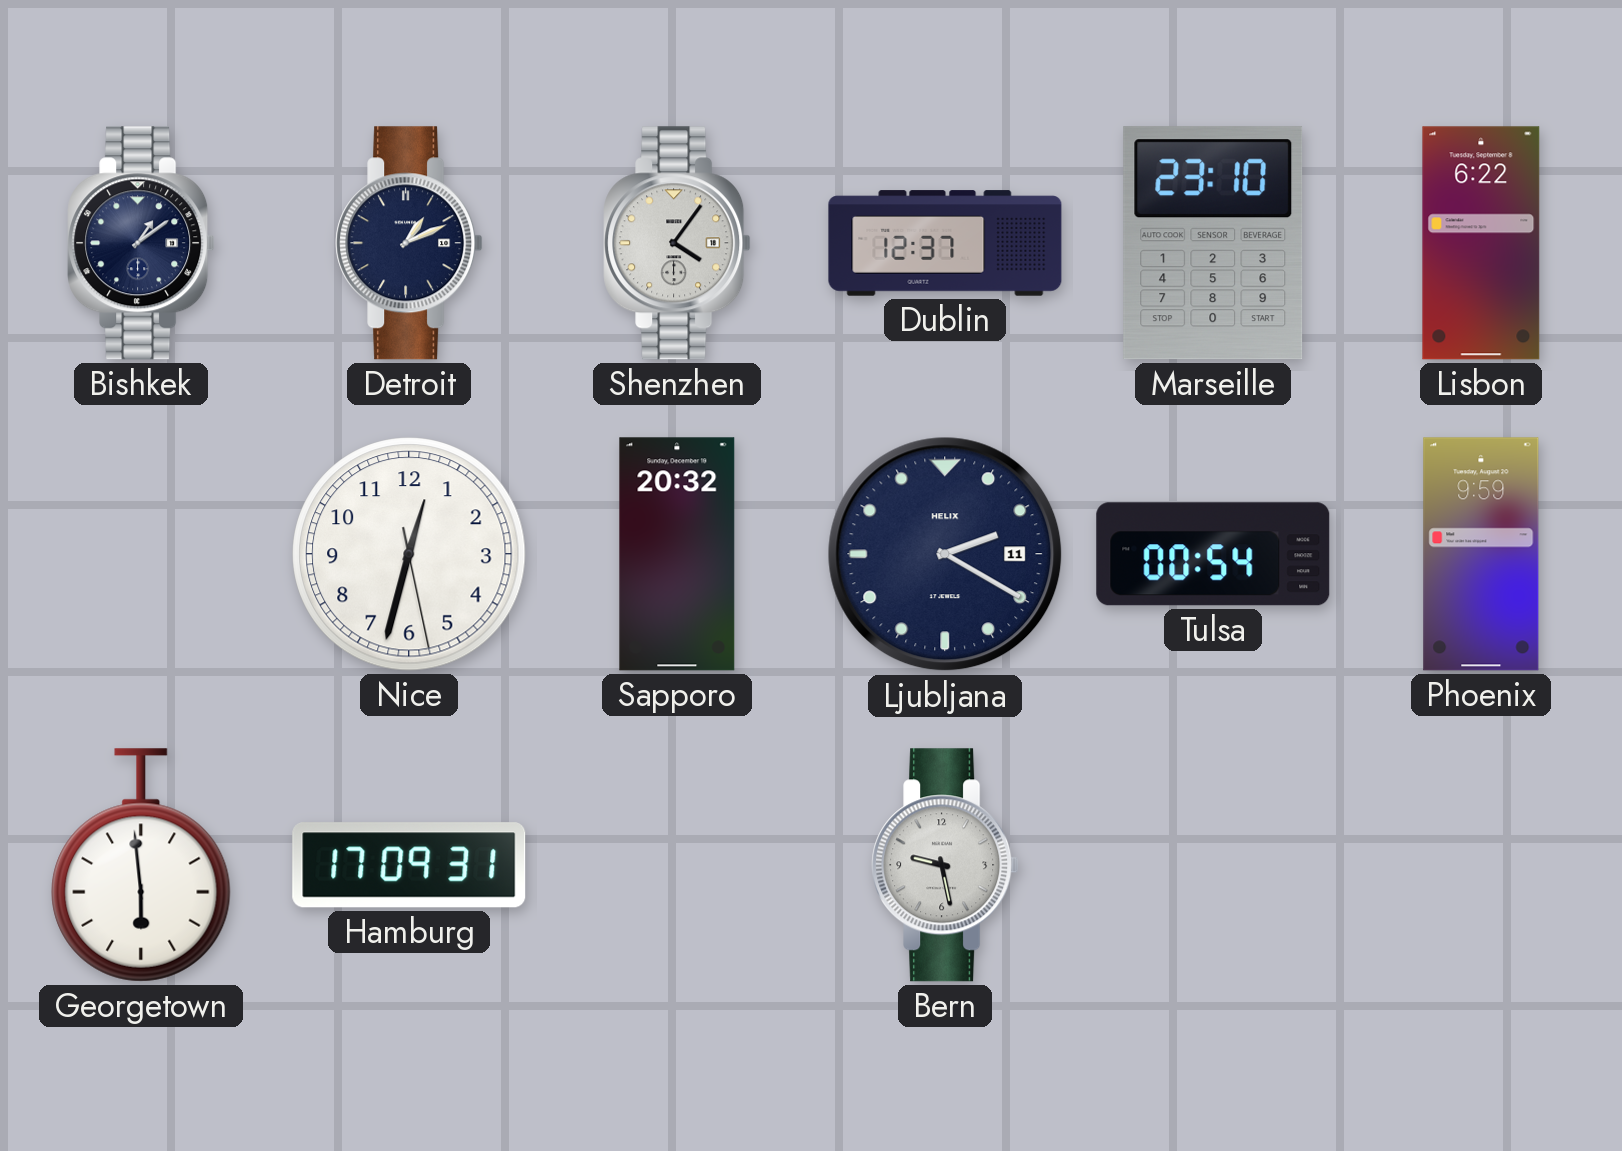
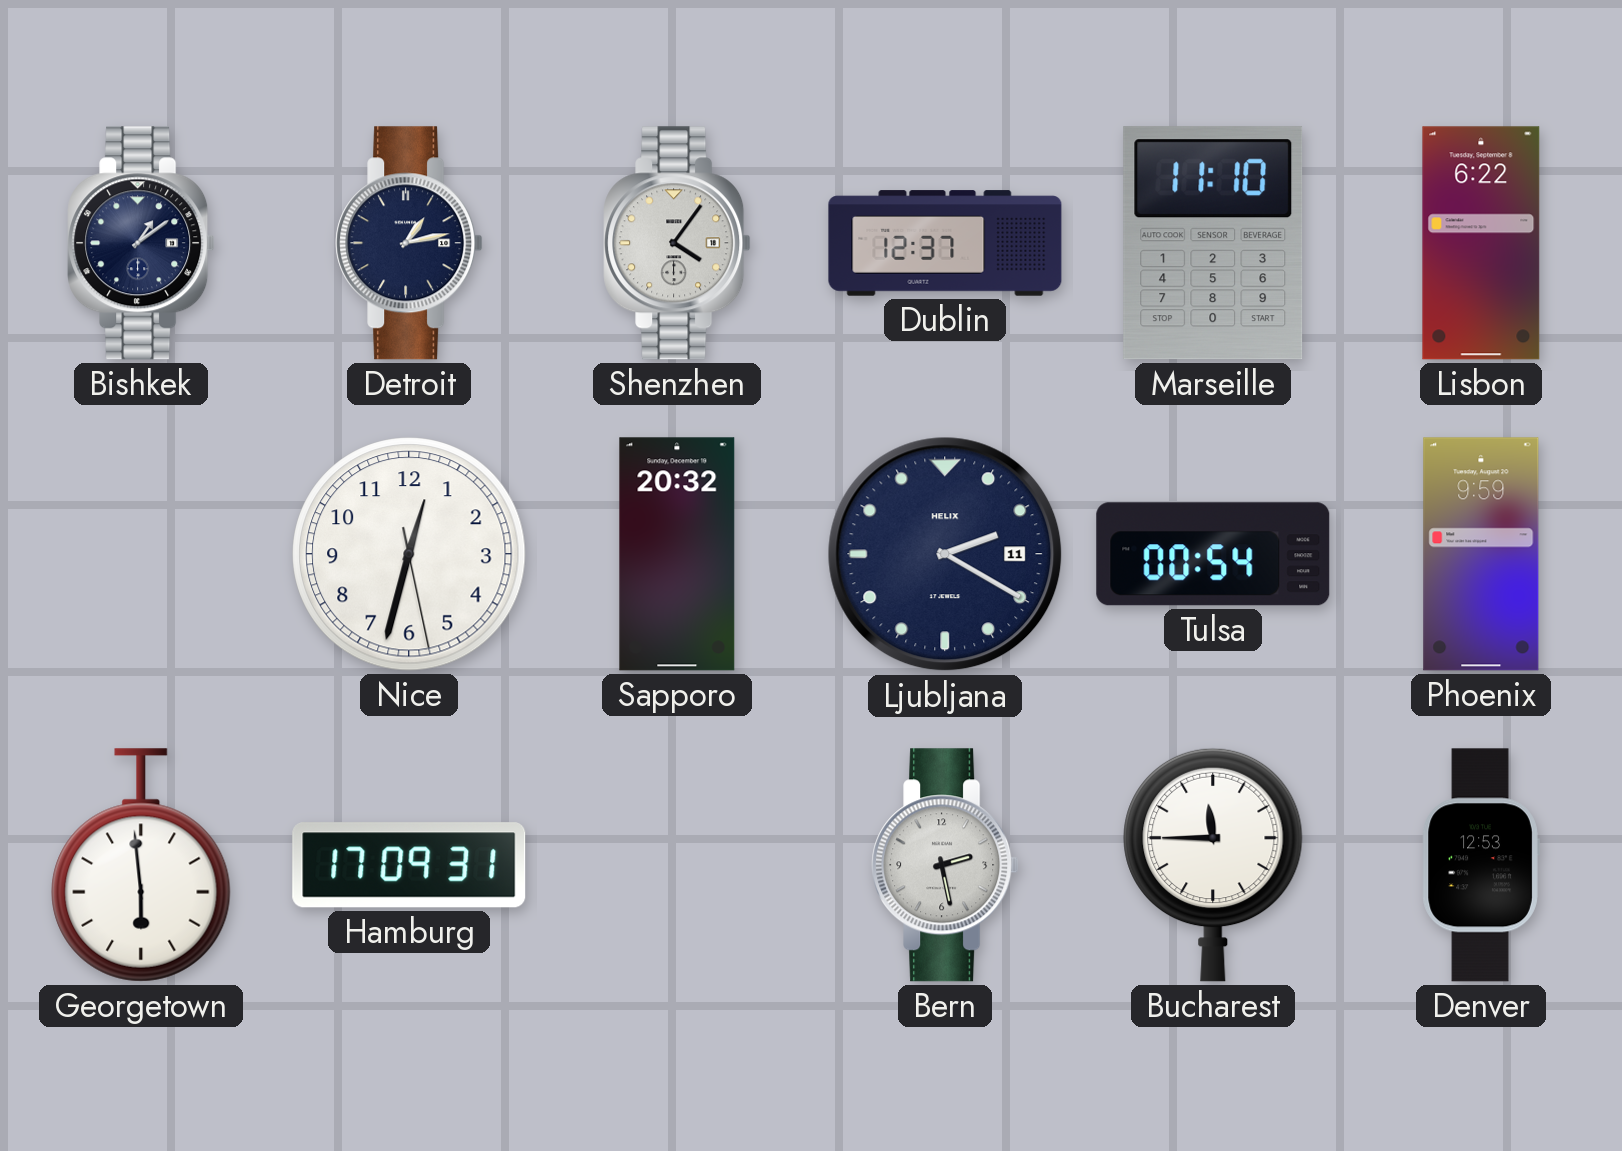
Detroit: 1:11 -> 1:13 (409, 243)
Marseille: 23:10 -> 11:10 (1213, 243)
Bern: 9:28 -> 2:28 (945, 865)
Bucharest: none -> 11:45 (1213, 865)
Denver: none -> 12:53 (1481, 865)
